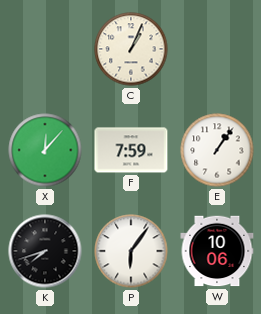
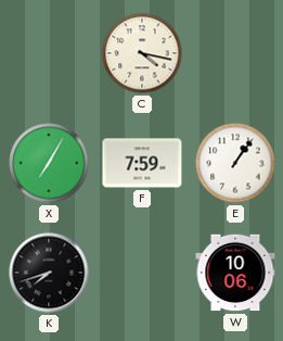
C: 1:04 -> 4:17 (142, 53)
X: 12:07 -> 7:05 (49, 163)
P: 6:06 -> none (131, 251)
